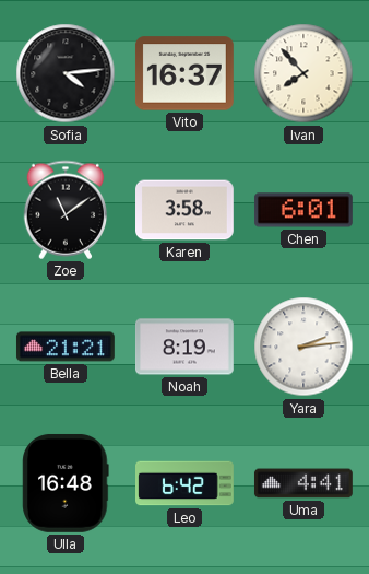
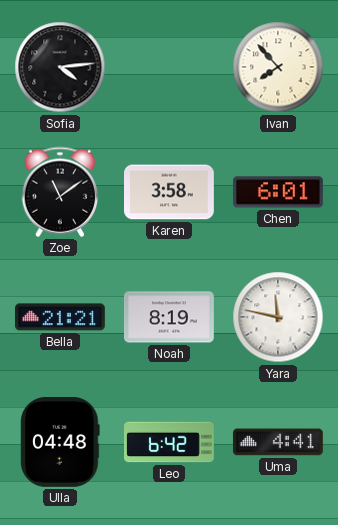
Vito: 16:37 -> none (184, 73)
Yara: 2:14 -> 11:47 (278, 317)
Ulla: 16:48 -> 04:48 (60, 442)
